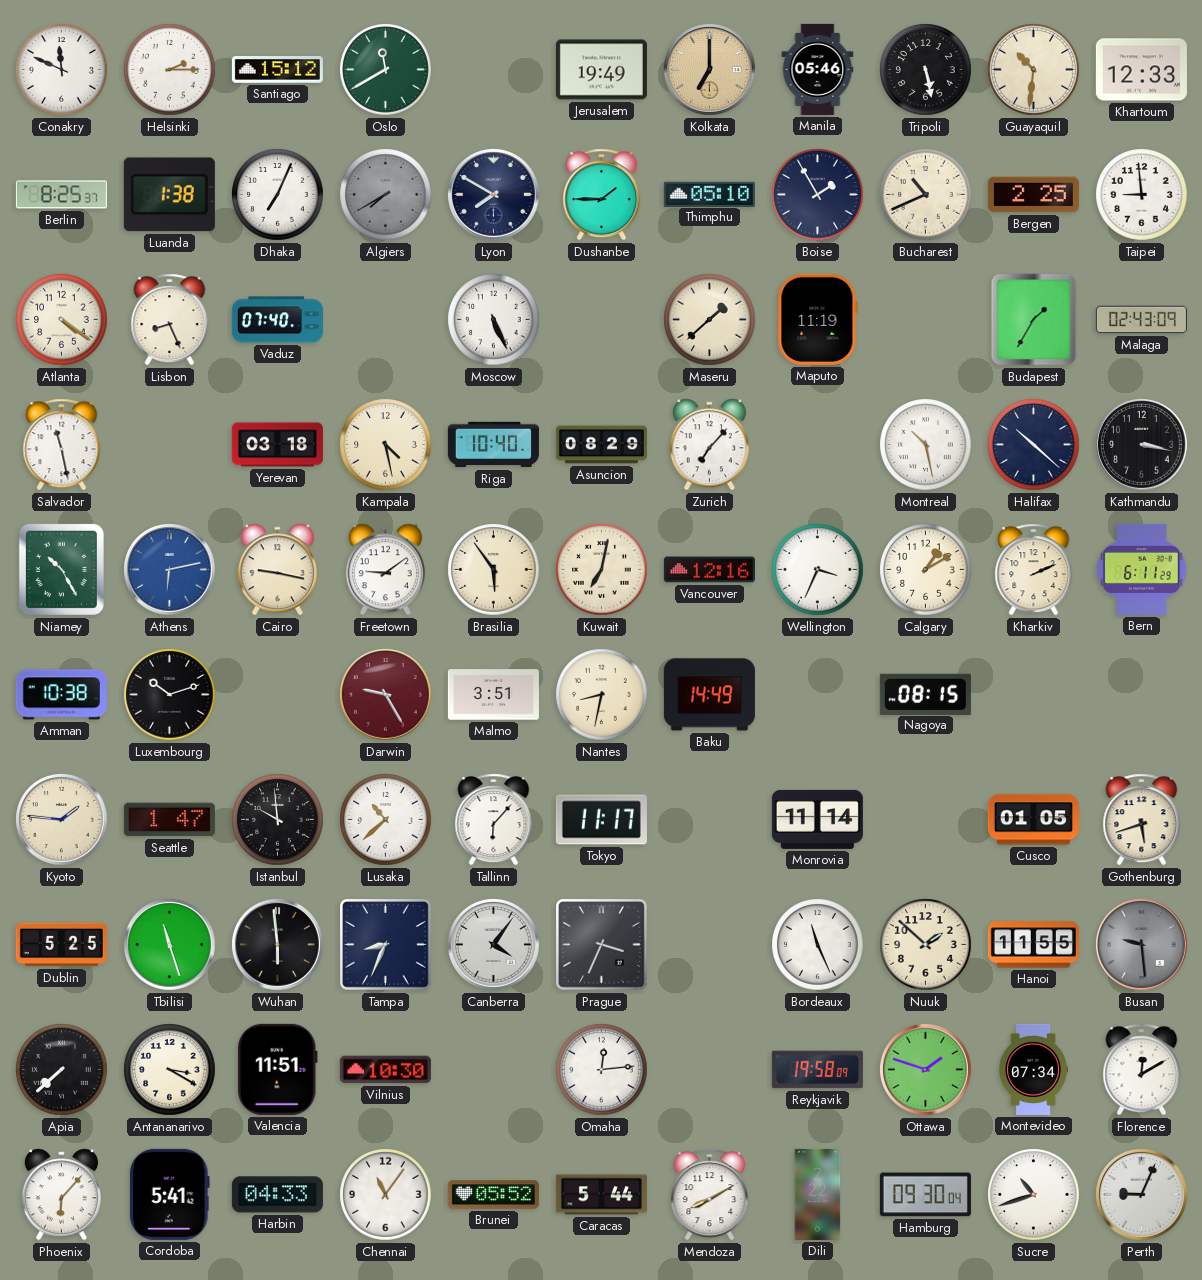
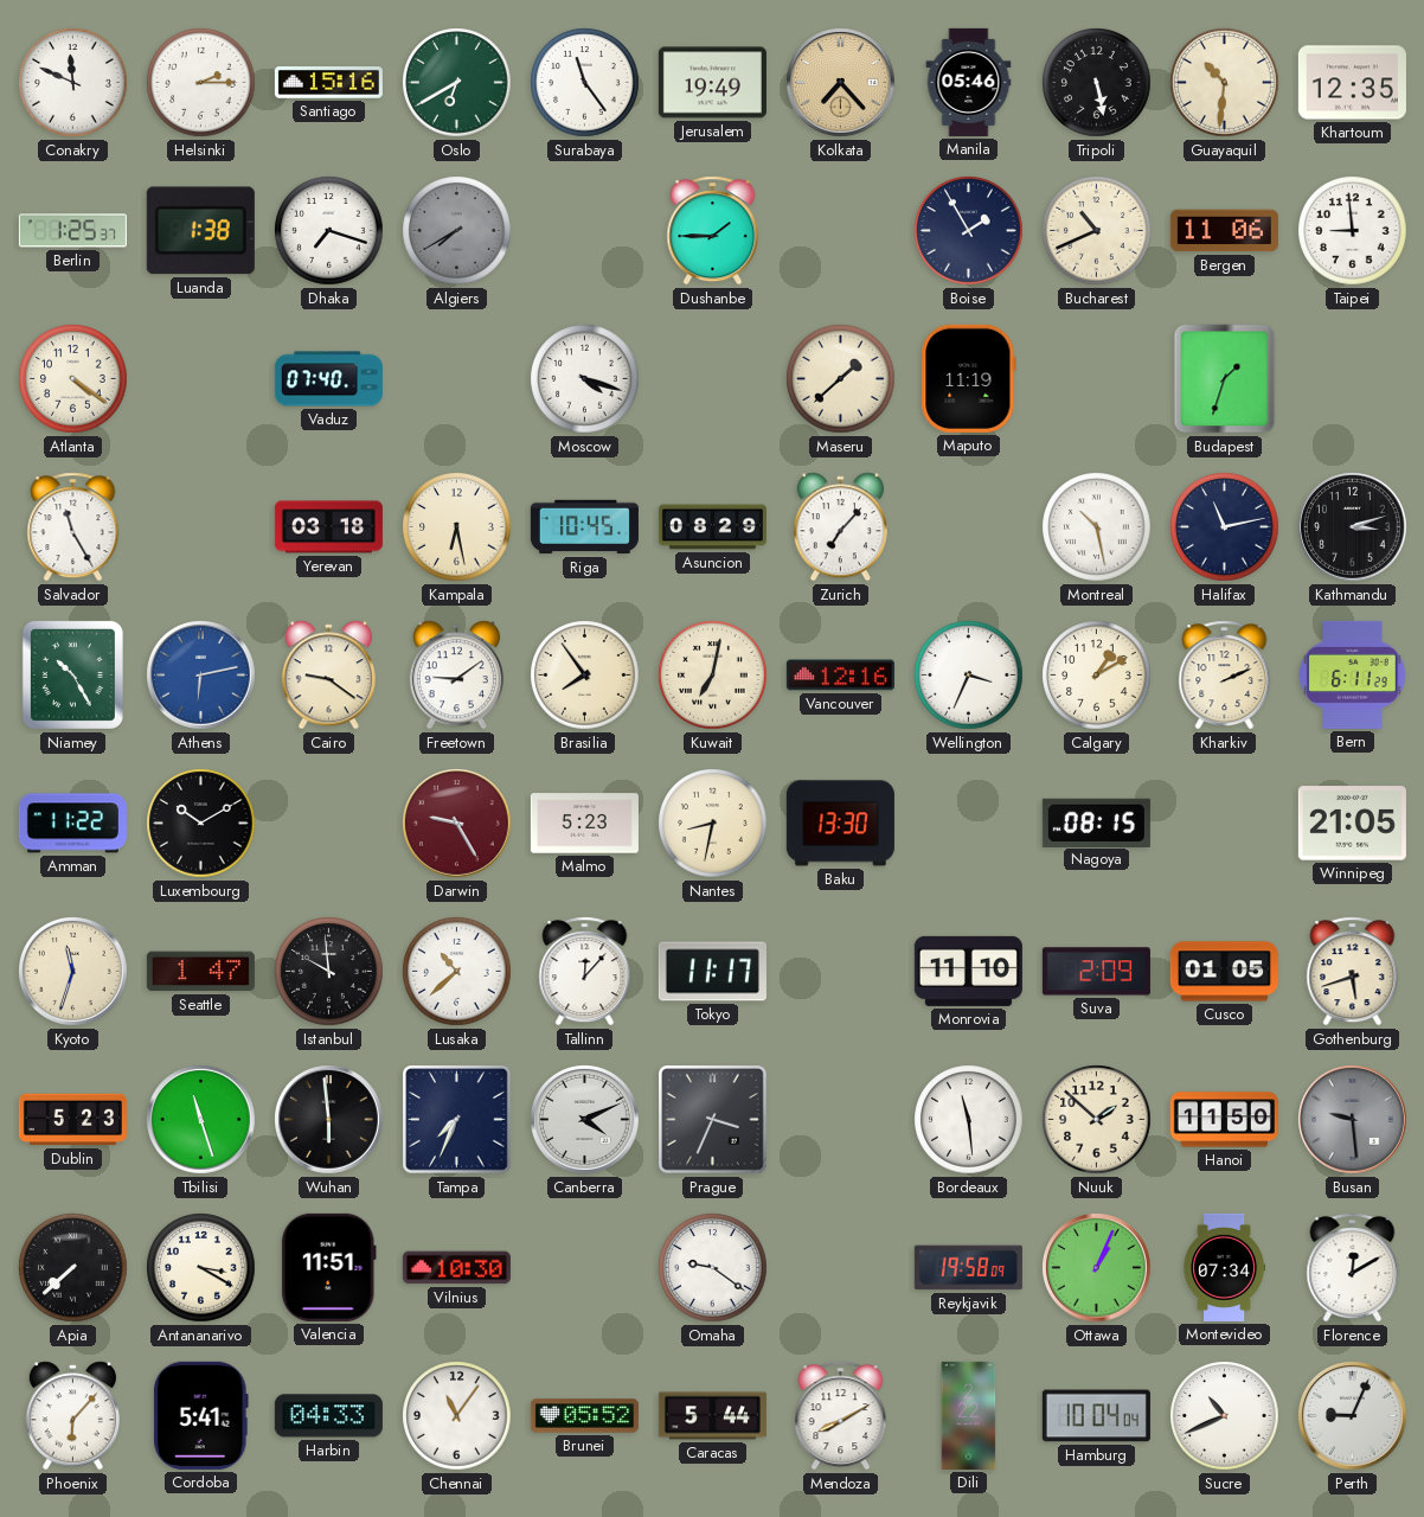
Santiago: 15:12 -> 15:16 (328, 83)
Oslo: 11:40 -> 6:40 (457, 83)
Surabaya: none -> 11:24 (585, 83)
Kolkata: 7:00 -> 7:23 (841, 83)
Khartoum: 12:33 -> 12:35 (1352, 83)
Berlin: 8:25 -> 1:25 (72, 231)
Dhaka: 7:04 -> 7:18 (329, 231)
Lyon: 7:50 -> none (494, 195)
Thimphu: 05:10 -> none (709, 194)
Bergen: 2:25 -> 11:06 (1224, 231)
Lisbon: 8:26 -> none (170, 320)
Moscow: 5:26 -> 4:18 (585, 379)
Budapest: 1:35 -> 1:33 (1225, 379)
Malaga: 02:43 -> none (1141, 320)
Salvador: 11:28 -> 11:25 (73, 527)
Kampala: 4:28 -> 6:28 (457, 527)
Riga: 10:40 -> 10:45 (584, 527)
Halifax: 10:22 -> 11:13 (1225, 527)
Kathmandu: 3:17 -> 3:12 (1353, 527)
Cairo: 9:17 -> 9:21 (328, 676)
Brasilia: 5:54 -> 7:54 (585, 676)
Amman: 10:38 -> 11:22 (72, 824)
Luxembourg: 10:12 -> 10:10 (201, 824)
Malmo: 3:51 -> 5:23 (584, 824)
Baku: 14:49 -> 13:30 (840, 824)
Winnipeg: none -> 21:05 (1352, 824)
Kyoto: 1:46 -> 11:33 (73, 972)
Tallinn: 6:07 -> 12:07 (585, 972)
Monrovia: 11:14 -> 11:10 (968, 971)
Suva: none -> 2:09 (1096, 972)
Dublin: 5:25 -> 5:23 (72, 1120)
Tampa: 8:34 -> 7:34 (457, 1120)
Canberra: 4:06 -> 4:11 (585, 1120)
Bordeaux: 11:26 -> 11:29 (969, 1120)
Hanoi: 11:55 -> 11:50 (1224, 1120)
Omaha: 12:14 -> 9:21 (713, 1268)
Ottawa: 1:48 -> 1:04 (1097, 1268)
Hamburg: 09:30 -> 10:04 (1096, 1416)
Sucre: 10:42 -> 10:41 (1225, 1416)
